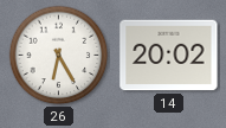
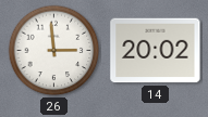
26: 6:25 -> 2:59 (54, 51)
